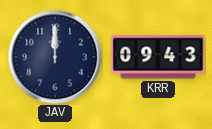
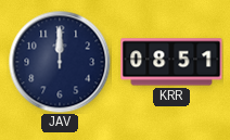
KRR: 09:43 -> 08:51 (171, 62)
